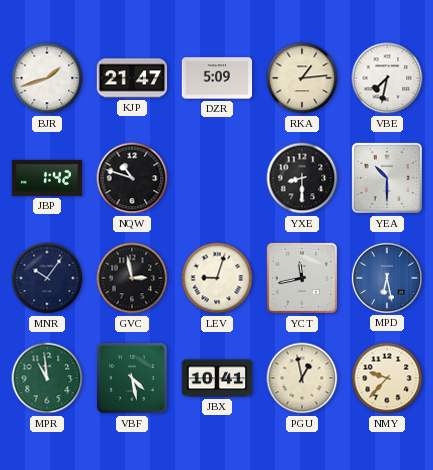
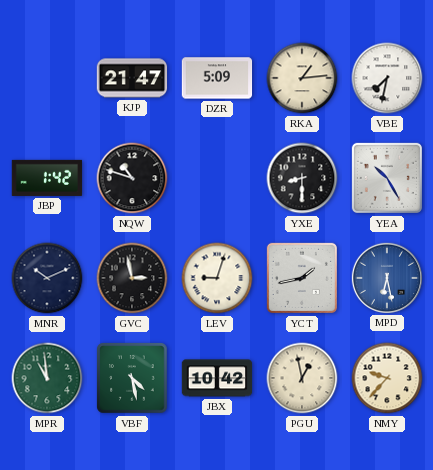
BJR: 1:42 -> none (47, 78)
YEA: 10:30 -> 10:25 (387, 178)
MNR: 10:06 -> 10:11 (47, 278)
YCT: 11:43 -> 1:43 (302, 278)
JBX: 10:41 -> 10:42 (217, 378)
